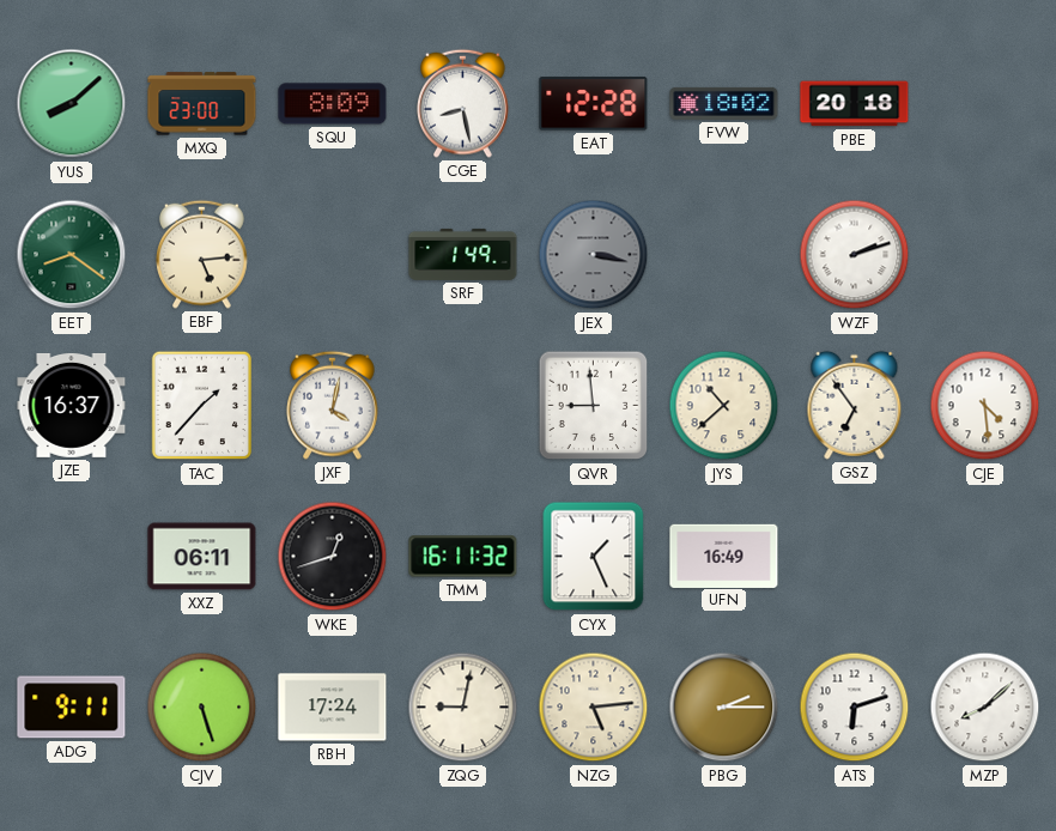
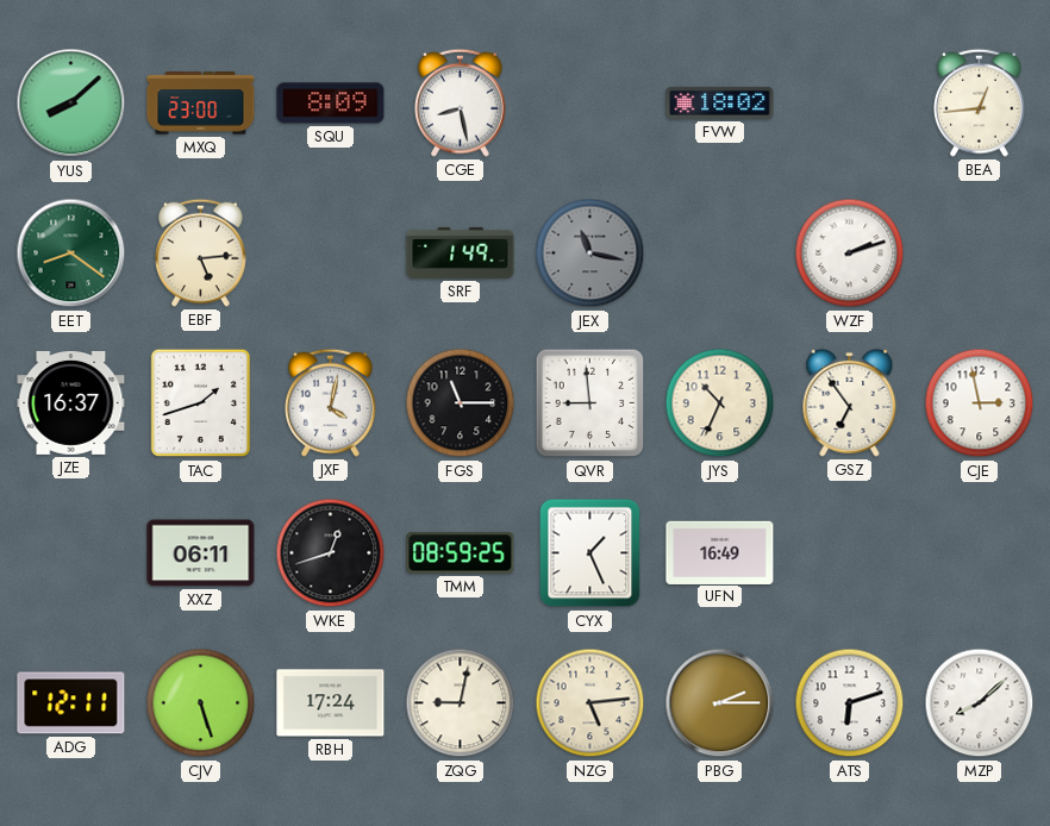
EAT: 12:28 -> none (594, 104)
PBE: 20:18 -> none (855, 104)
BEA: none -> 12:44 (980, 102)
JEX: 3:17 -> 11:17 (590, 254)
TAC: 1:37 -> 1:42 (201, 403)
FGS: none -> 11:15 (461, 403)
JYS: 10:38 -> 10:34 (720, 403)
CJE: 4:29 -> 2:58 (980, 403)
TMM: 16:11 -> 08:59 (461, 553)
ADG: 9:11 -> 12:11 (71, 703)
